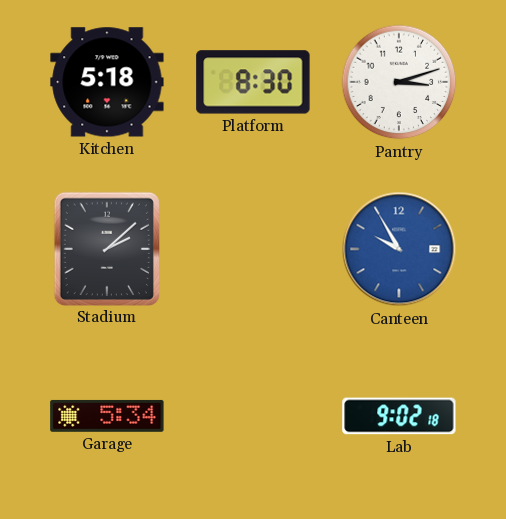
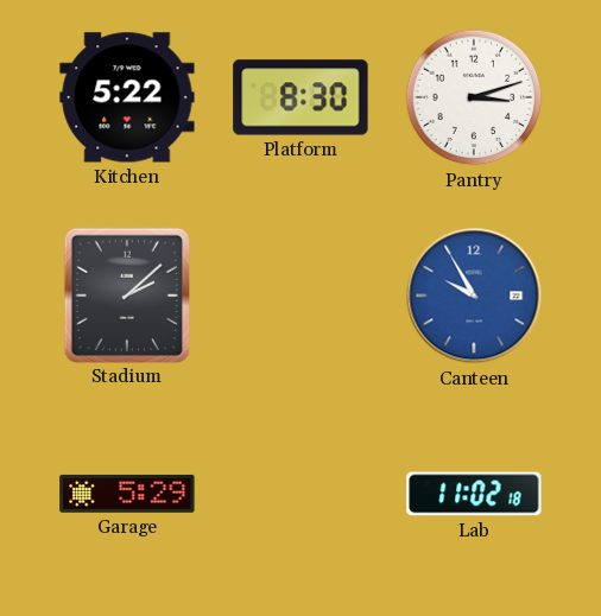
Kitchen: 5:18 -> 5:22 (127, 97)
Garage: 5:34 -> 5:29 (127, 494)
Lab: 9:02 -> 11:02 (474, 494)
